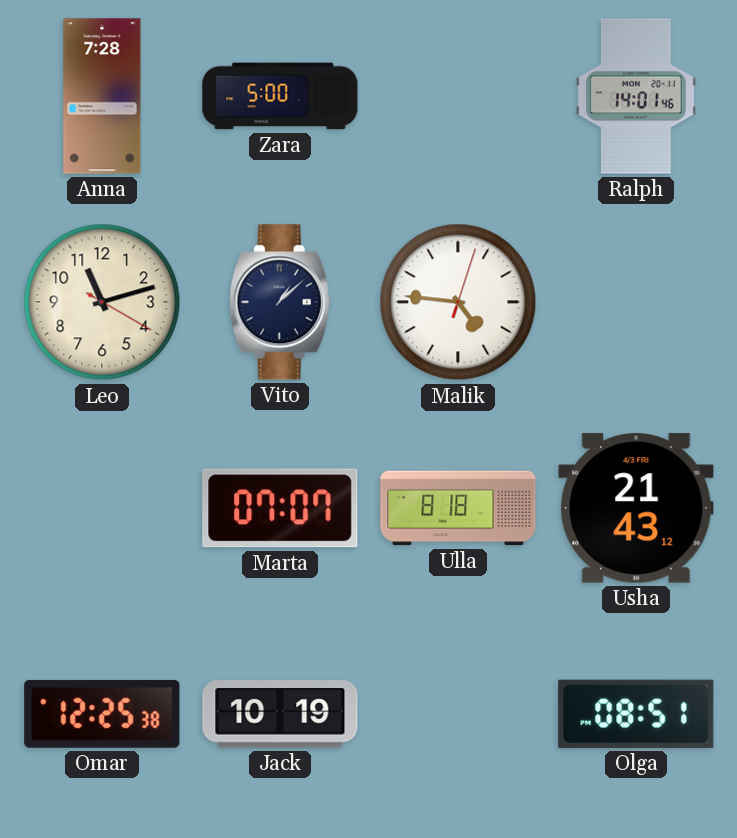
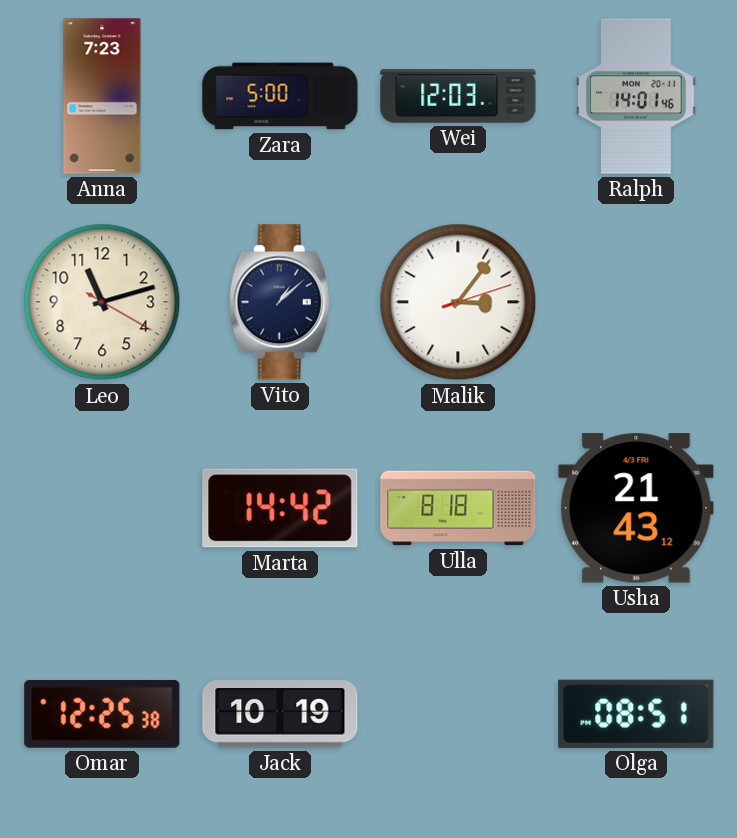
Anna: 7:28 -> 7:23 (102, 96)
Wei: none -> 12:03 (458, 96)
Malik: 4:46 -> 3:06 (458, 302)
Marta: 07:07 -> 14:42 (280, 508)
